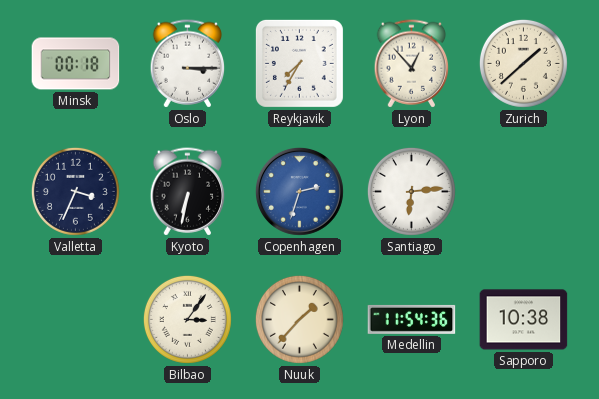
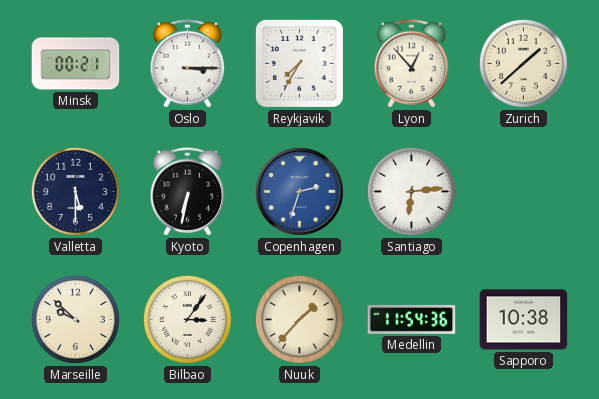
Minsk: 00:18 -> 00:21 (76, 64)
Valletta: 3:34 -> 5:30 (75, 191)
Marseille: none -> 9:52 (75, 319)
